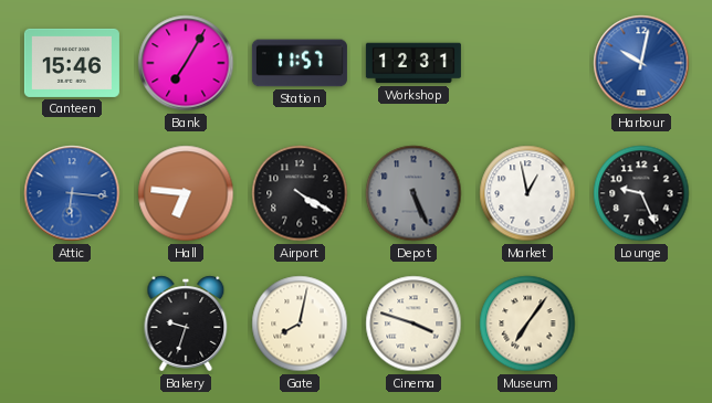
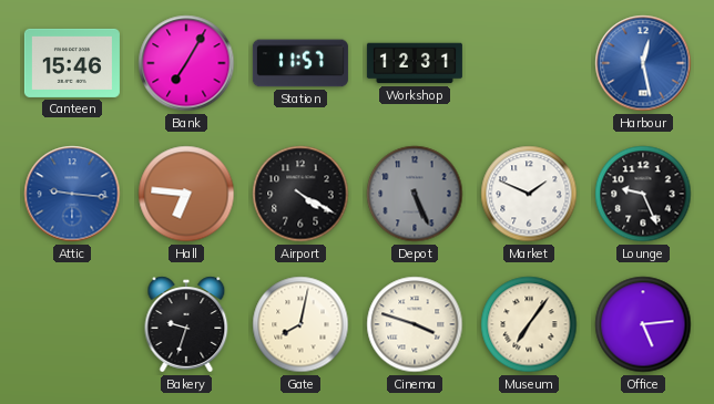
Harbour: 10:02 -> 12:28 (643, 63)
Attic: 6:16 -> 9:16 (72, 194)
Market: 12:58 -> 1:49 (529, 194)
Office: none -> 5:14 (643, 324)
